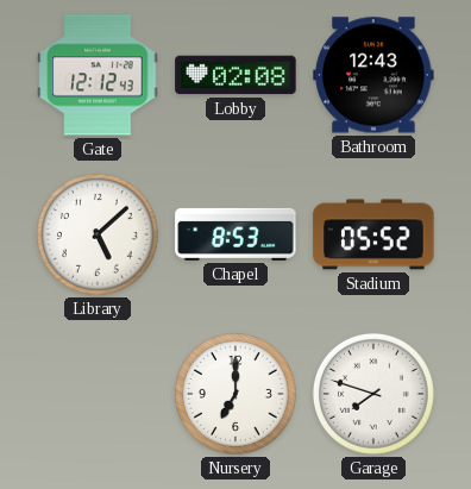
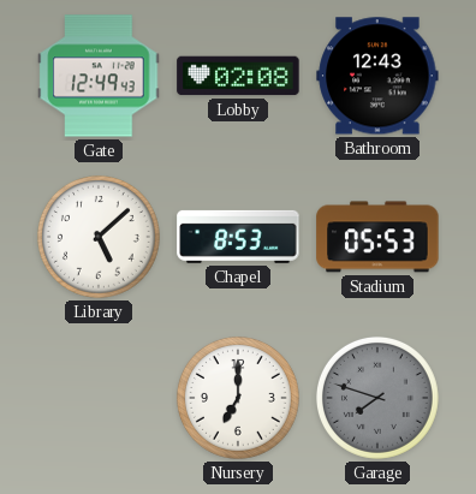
Gate: 12:12 -> 12:49 (99, 76)
Stadium: 05:52 -> 05:53 (377, 237)
Garage dial: white -> grey (377, 398)
